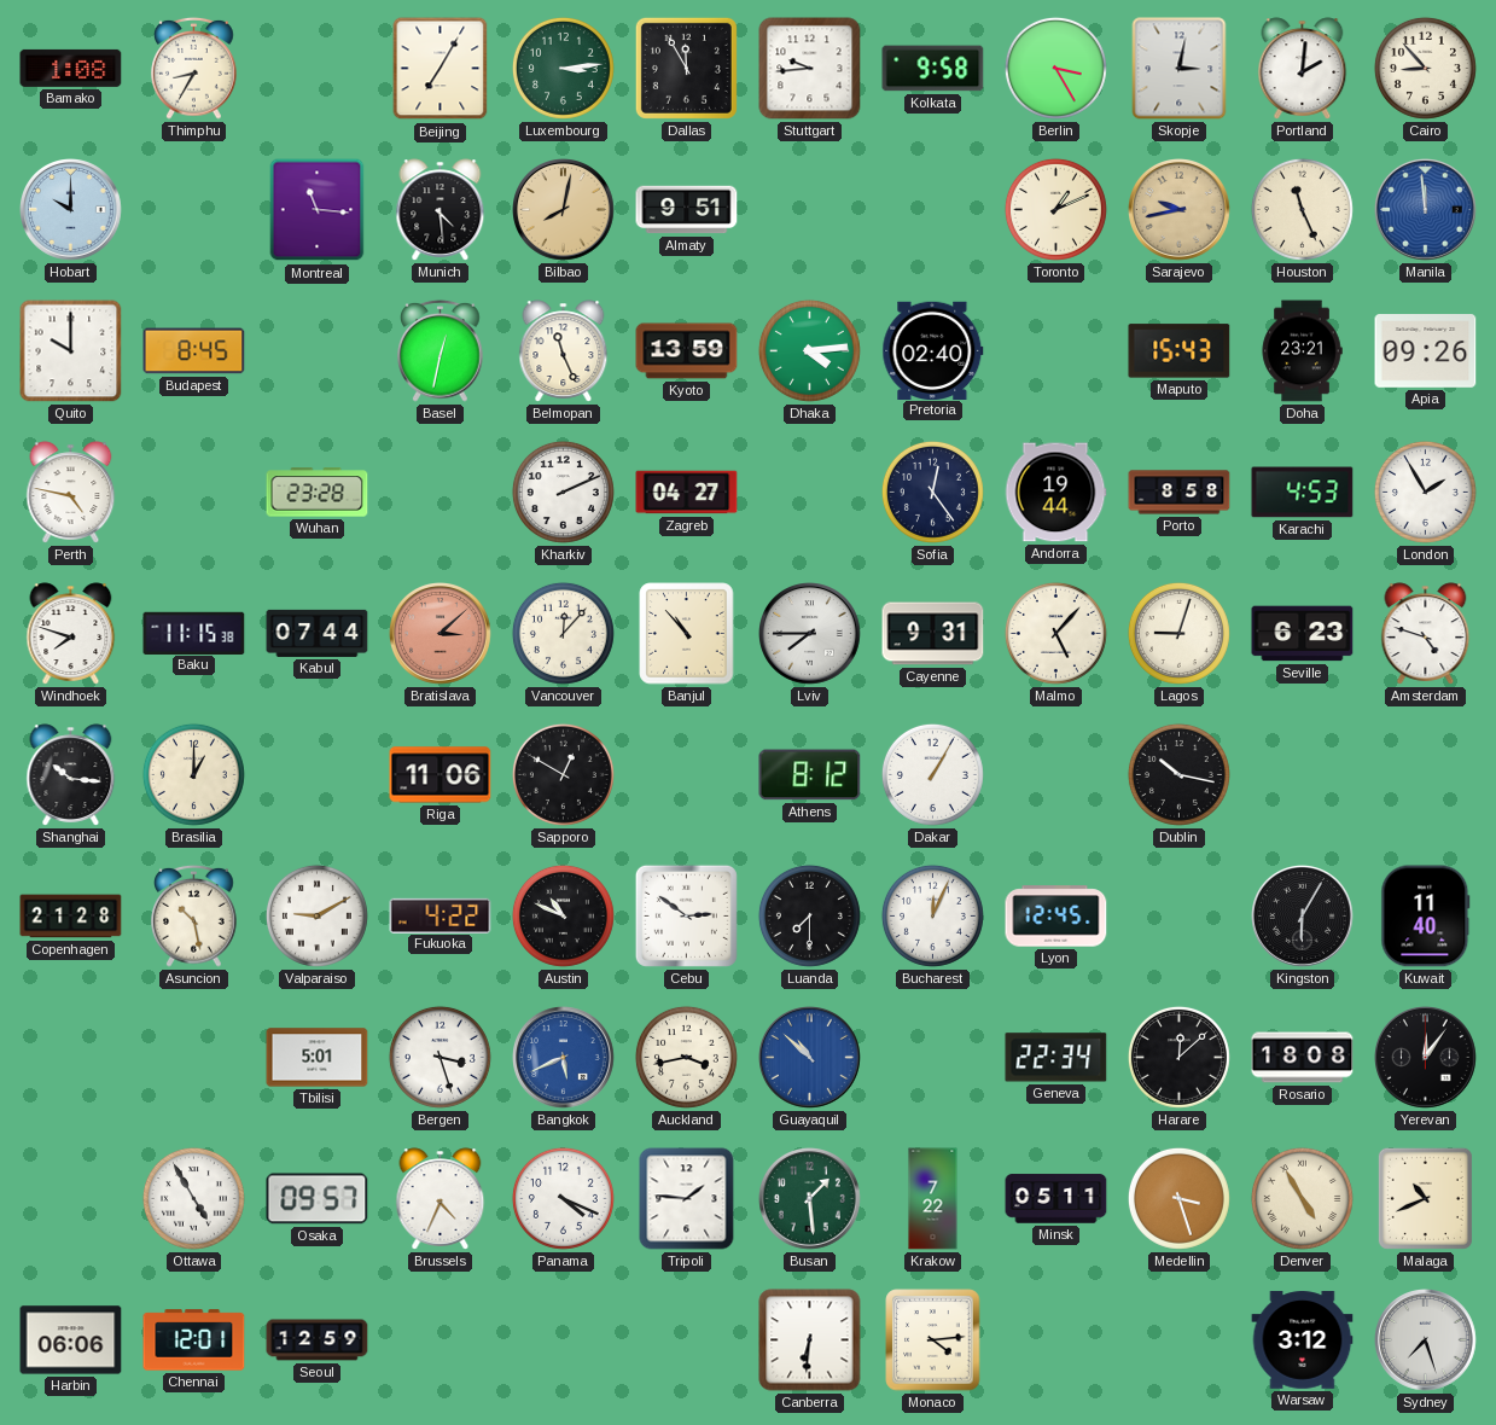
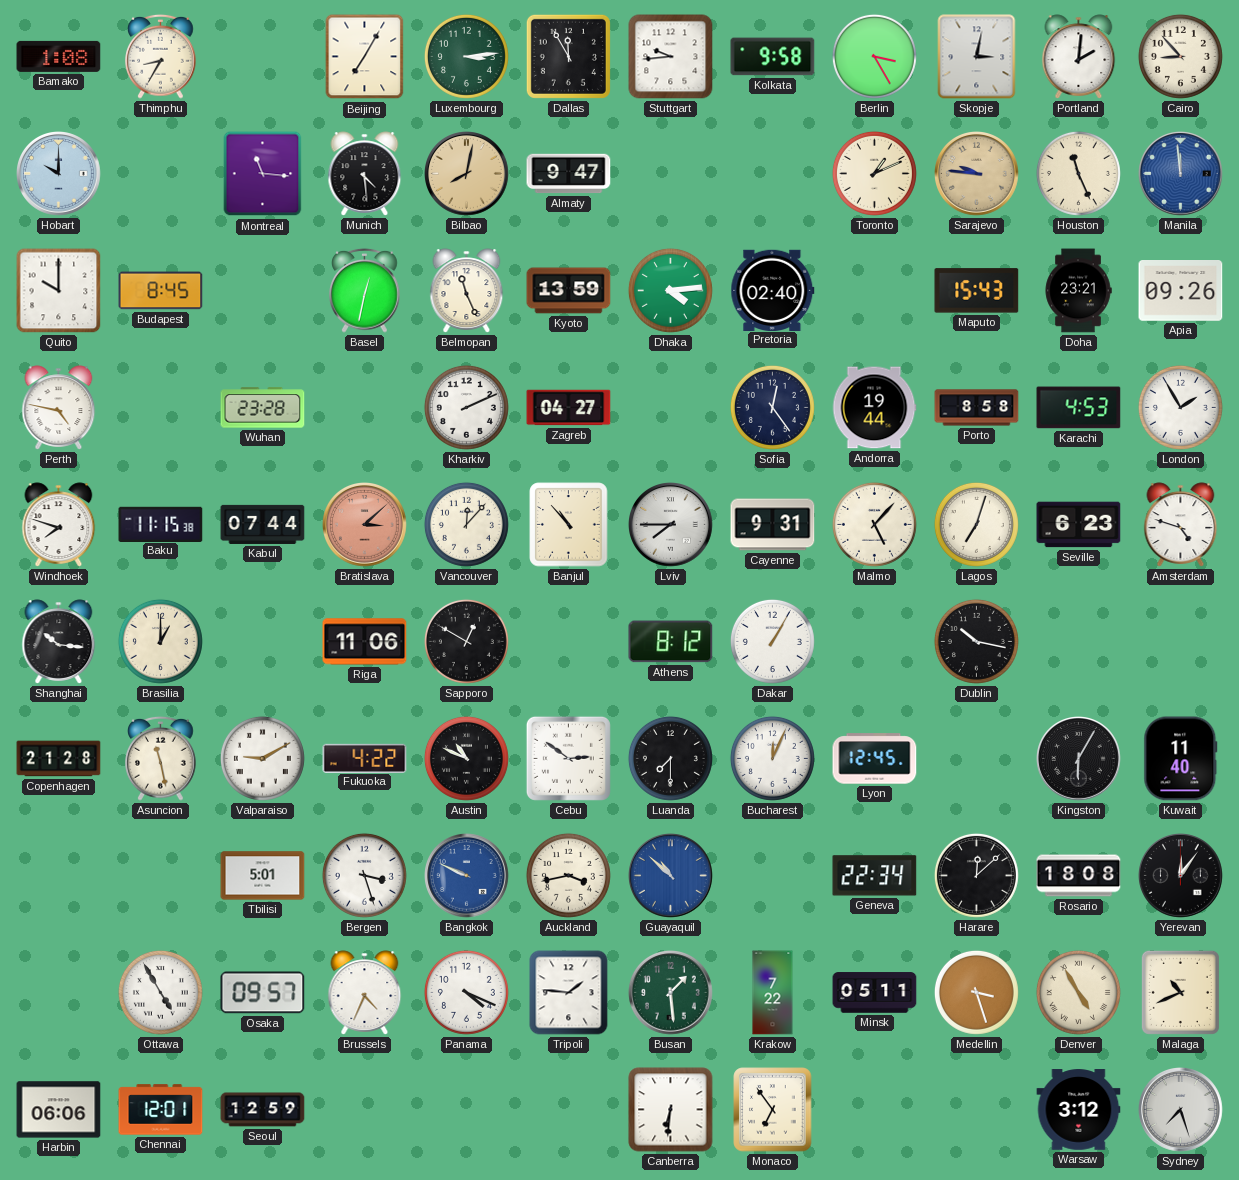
Almaty: 9:51 -> 9:47 (569, 174)
Sarajevo: 9:43 -> 9:46 (977, 174)
Lagos: 9:03 -> 7:03 (976, 524)
Asuncion: 10:28 -> 11:28 (161, 758)
Bangkok: 5:41 -> 9:49 (467, 876)
Monaco: 4:14 -> 6:54 (773, 1110)
